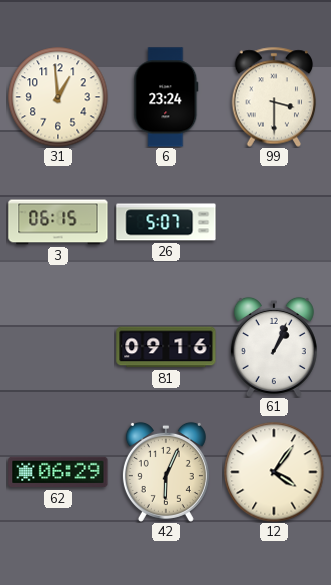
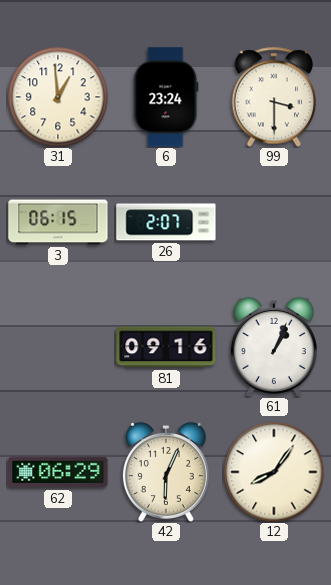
26: 5:07 -> 2:07 (166, 222)
12: 4:06 -> 8:06 (274, 472)
